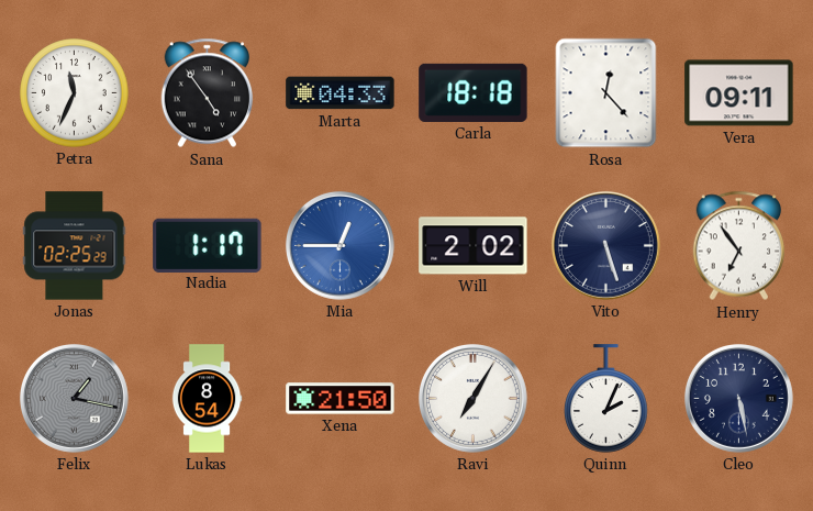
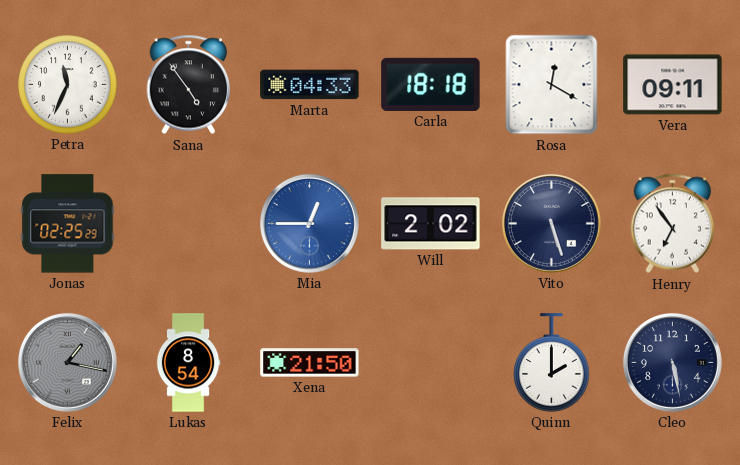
Rosa: 12:23 -> 12:20 (552, 85)
Nadia: 1:17 -> none (208, 245)
Ravi: 7:05 -> none (472, 398)
Quinn: 2:04 -> 2:00 (552, 363)
